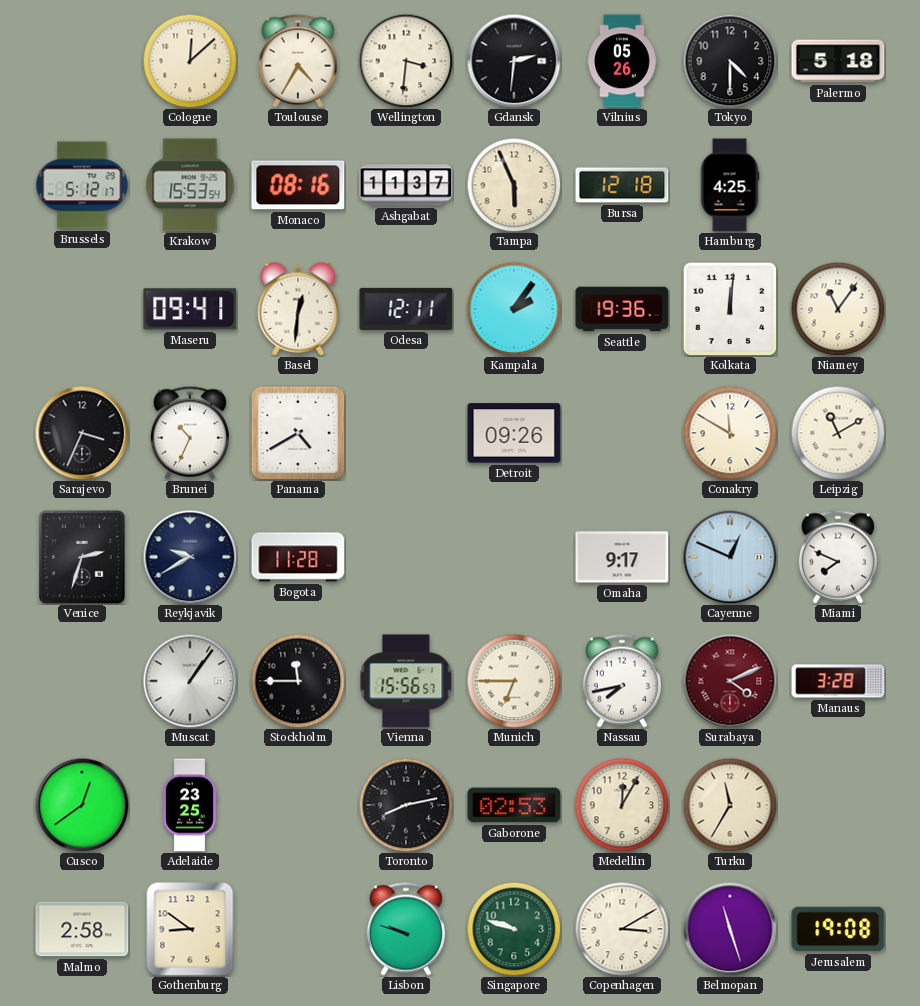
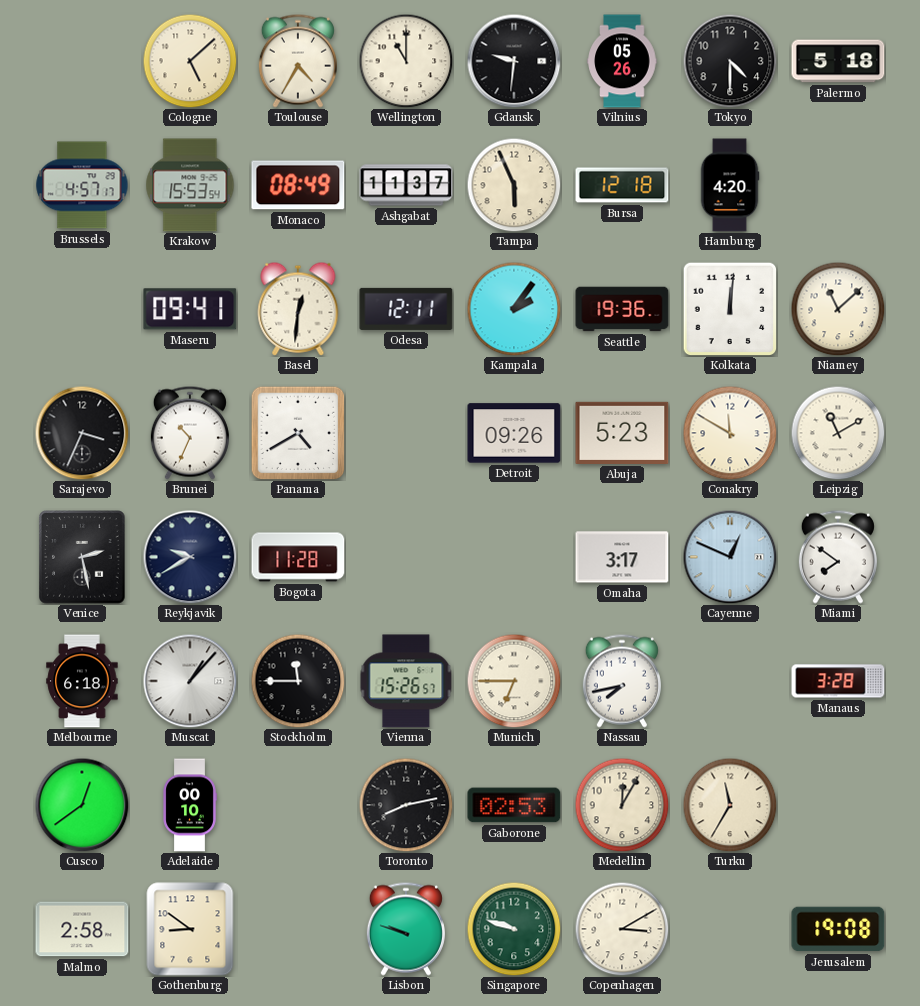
Cologne: 12:08 -> 5:08 (190, 61)
Wellington: 3:31 -> 11:00 (406, 61)
Gdansk: 2:31 -> 9:31 (514, 61)
Brussels: 5:12 -> 4:57 (82, 185)
Monaco: 08:16 -> 08:49 (298, 185)
Hamburg: 4:25 -> 4:20 (730, 185)
Niamey: 11:06 -> 11:08 (838, 309)
Abuja: none -> 5:23 (622, 433)
Venice: 2:33 -> 2:28 (82, 557)
Omaha: 9:17 -> 3:17 (622, 557)
Miami: 7:49 -> 7:51 (838, 557)
Melbourne: none -> 6:18 (82, 681)
Muscat: 1:06 -> 1:07 (190, 681)
Vienna: 15:56 -> 15:26 (406, 681)
Surabaya: 4:11 -> none (730, 681)
Adelaide: 23:25 -> 00:10 (190, 805)
Belmopan: 11:27 -> none (730, 929)
